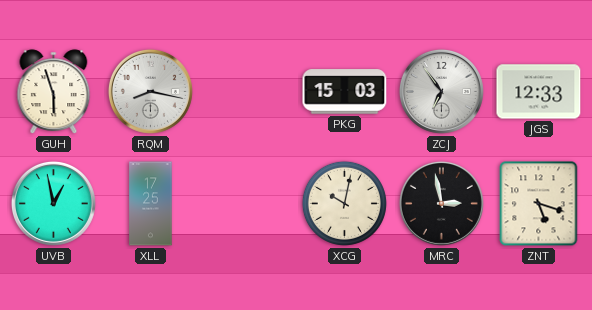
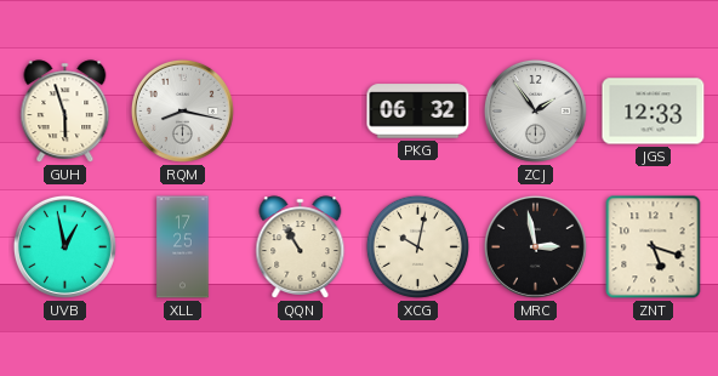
PKG: 15:03 -> 06:32 (418, 112)
ZCJ: 6:54 -> 1:54 (535, 110)
QQN: none -> 10:55 (301, 247)
